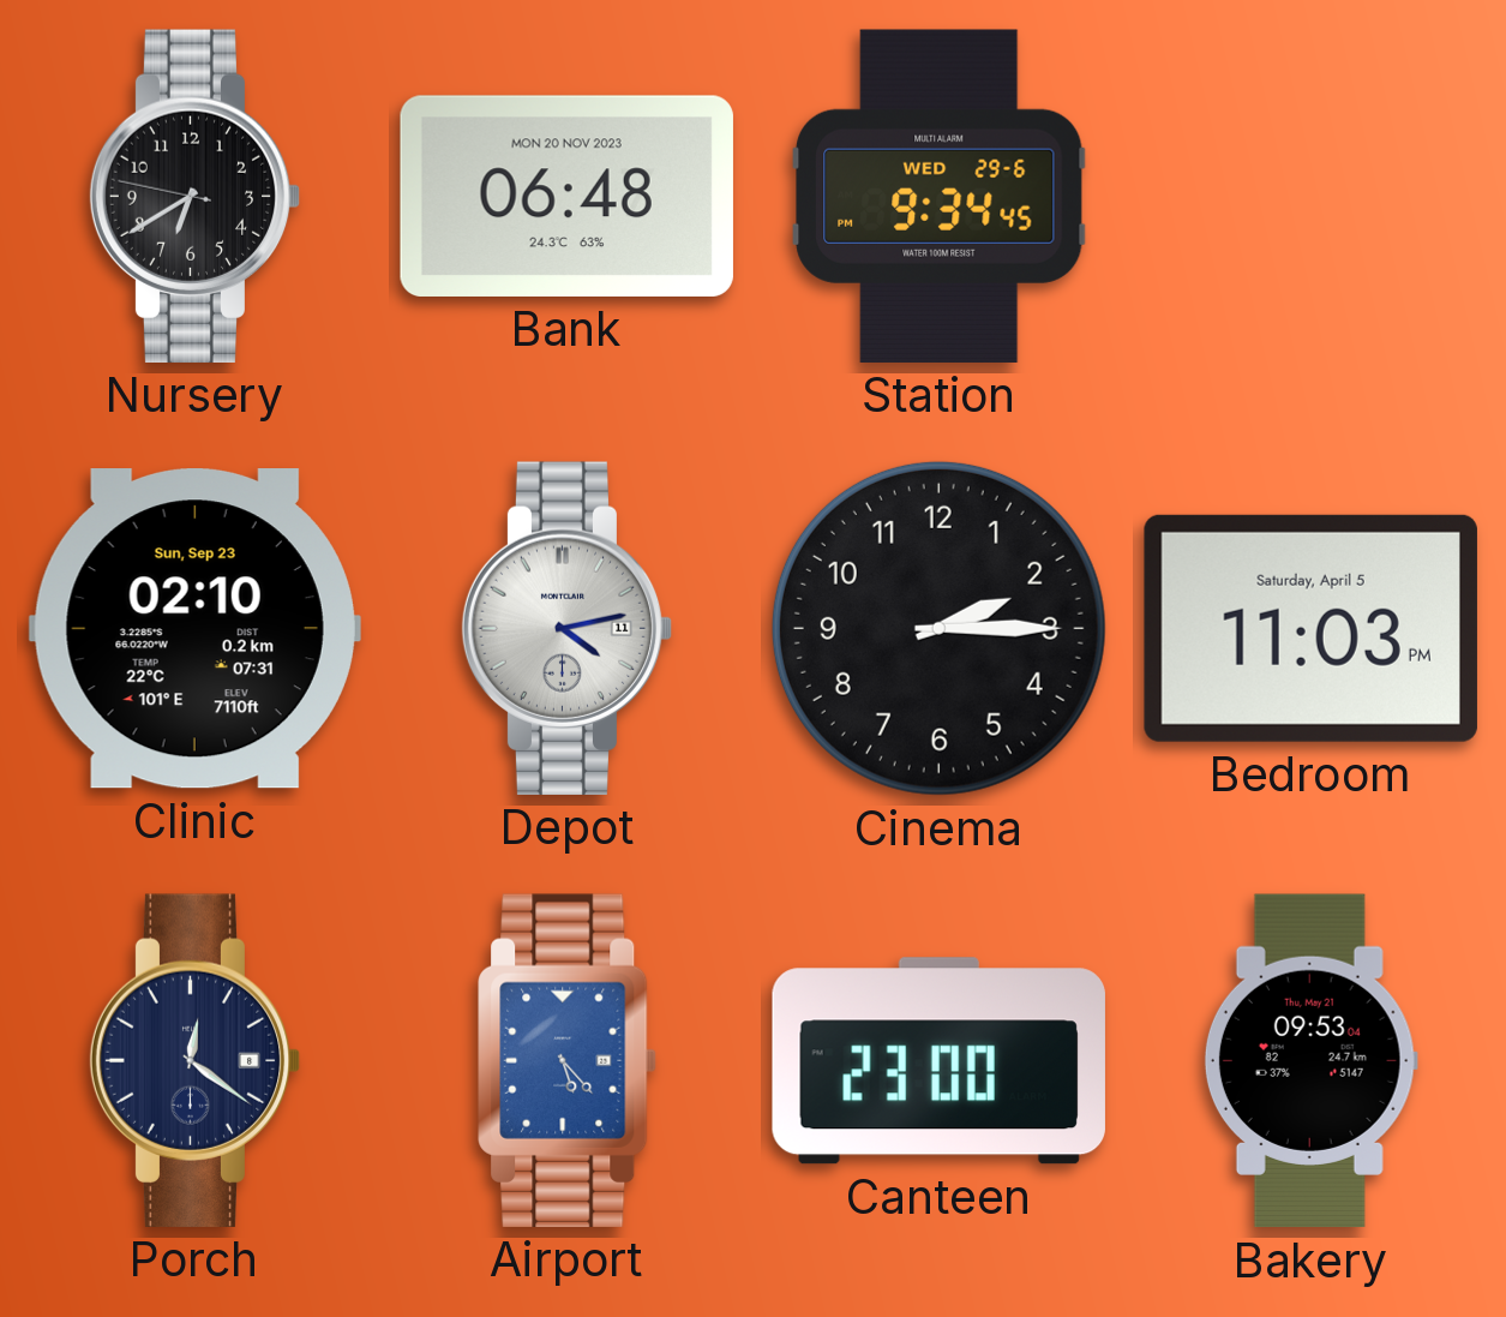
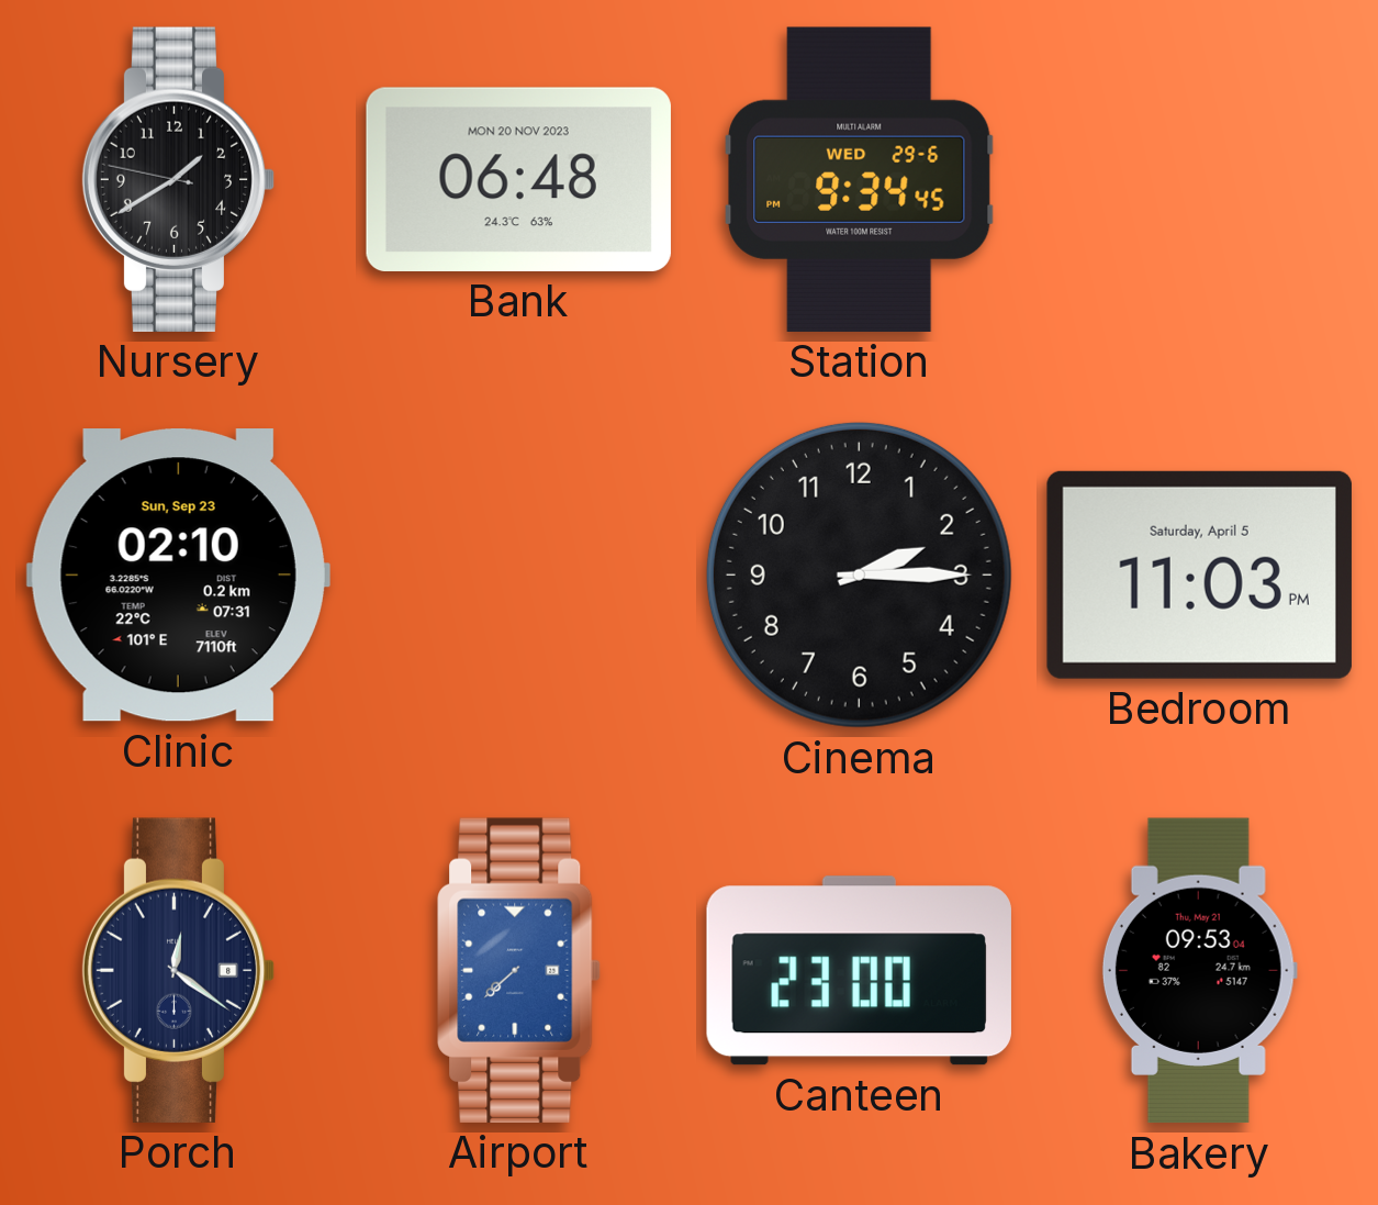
Nursery: 6:39 -> 1:39 (179, 179)
Depot: 4:13 -> none (568, 628)
Airport: 5:23 -> 7:38 (519, 970)
